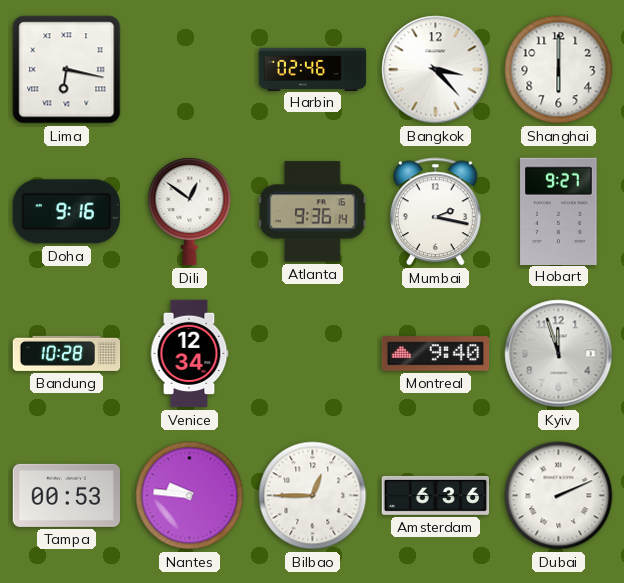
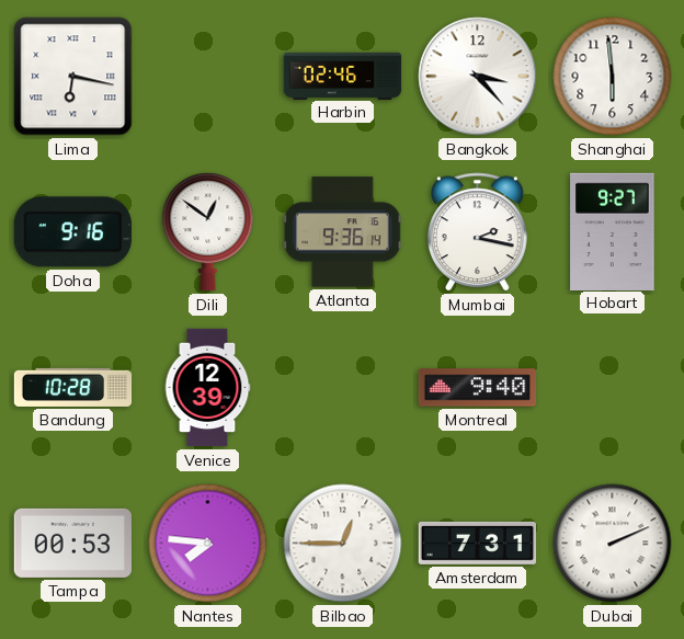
Shanghai: 6:00 -> 5:59 (613, 77)
Venice: 12:34 -> 12:39 (207, 388)
Kyiv: 11:57 -> none (559, 354)
Nantes: 9:46 -> 7:46 (208, 544)
Amsterdam: 6:36 -> 7:31 (478, 543)
